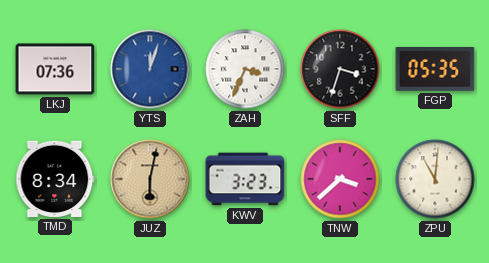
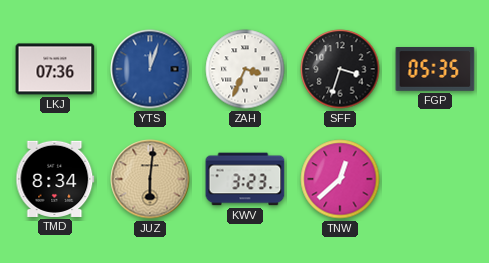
JUZ: 6:02 -> 6:01 (150, 179)
TNW: 3:38 -> 12:38 (340, 179)
ZPU: 11:01 -> none (435, 179)
